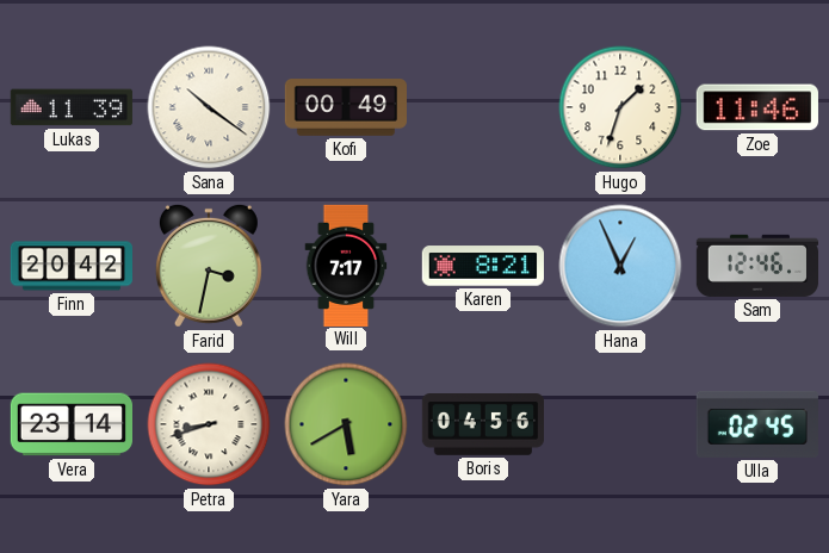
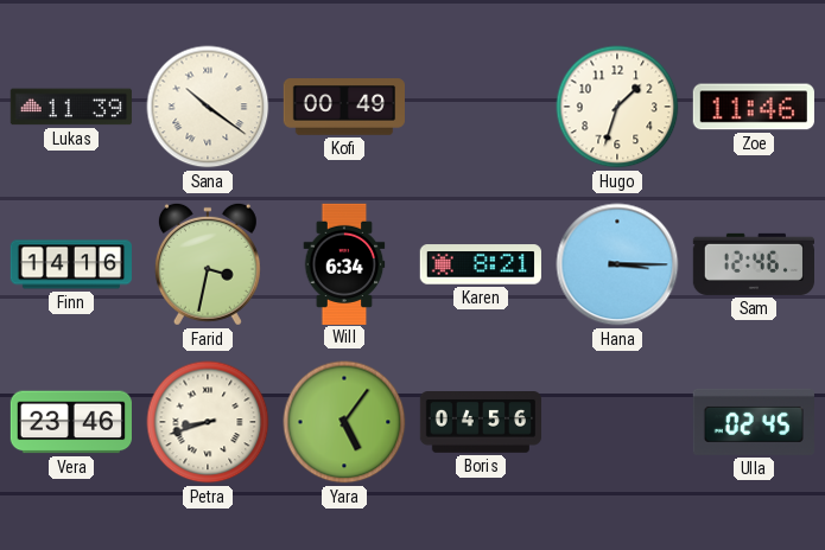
Finn: 20:42 -> 14:16 (70, 264)
Will: 7:17 -> 6:34 (344, 263)
Hana: 12:56 -> 3:15 (617, 264)
Vera: 23:14 -> 23:46 (70, 422)
Yara: 5:40 -> 5:06 (344, 422)
